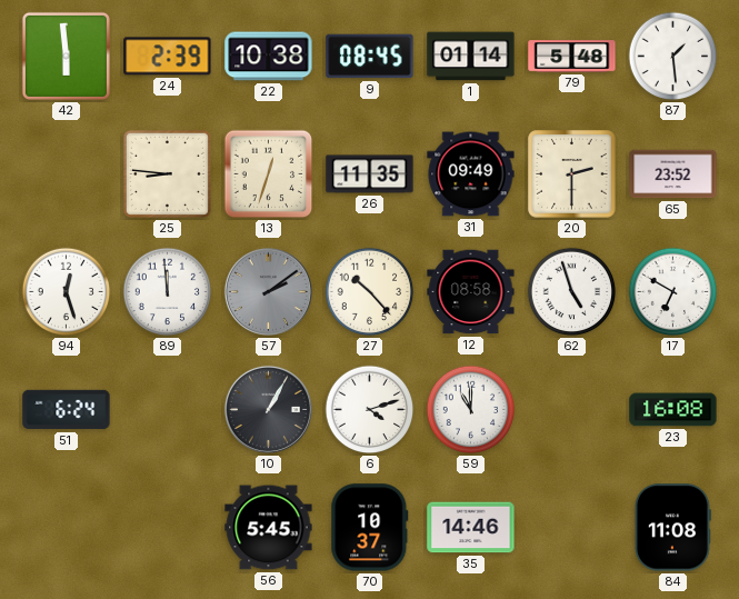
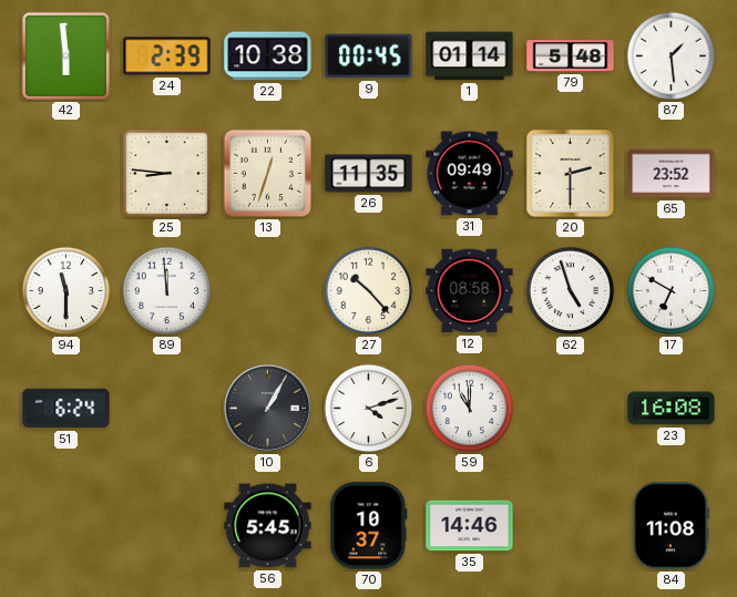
9: 08:45 -> 00:45 (369, 56)
94: 12:27 -> 11:30 (66, 291)
57: 2:09 -> none (268, 291)
